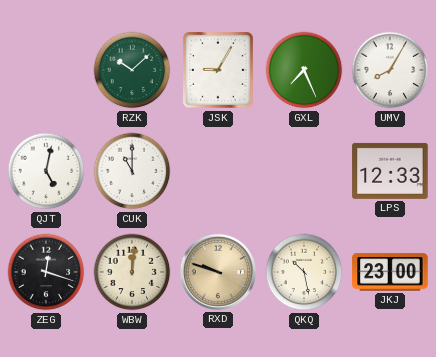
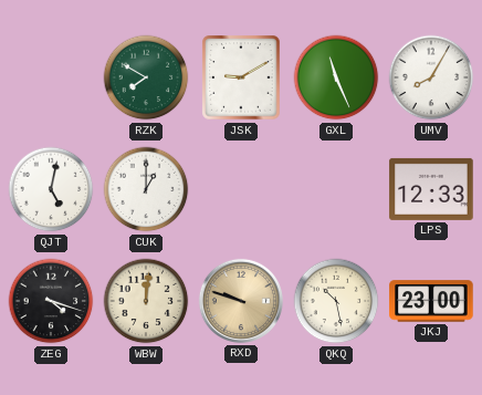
RZK: 10:08 -> 7:50 (146, 77)
JSK: 9:05 -> 9:10 (241, 77)
GXL: 7:26 -> 11:26 (336, 77)
CUK: 11:00 -> 1:00 (146, 189)
ZEG: 12:18 -> 4:18 (51, 301)
